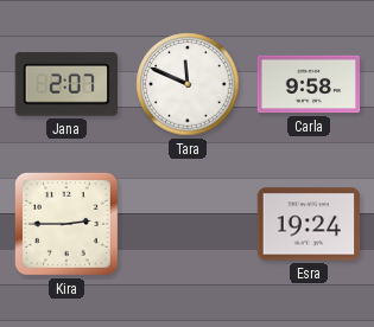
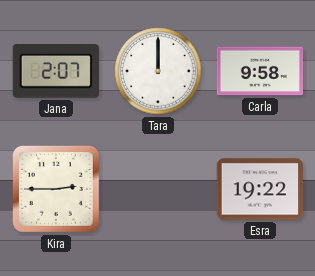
Tara: 11:49 -> 12:00 (158, 71)
Esra: 19:24 -> 19:22 (260, 189)
